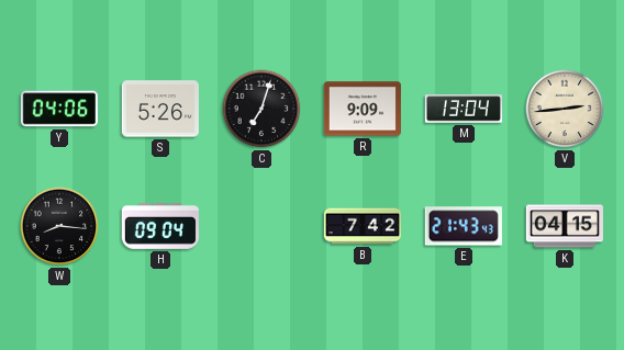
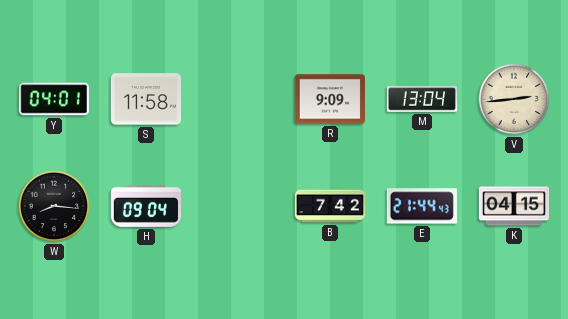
Y: 04:06 -> 04:01 (54, 99)
S: 5:26 -> 11:58 (146, 99)
C: 7:03 -> none (261, 109)
E: 21:43 -> 21:44 (422, 206)
